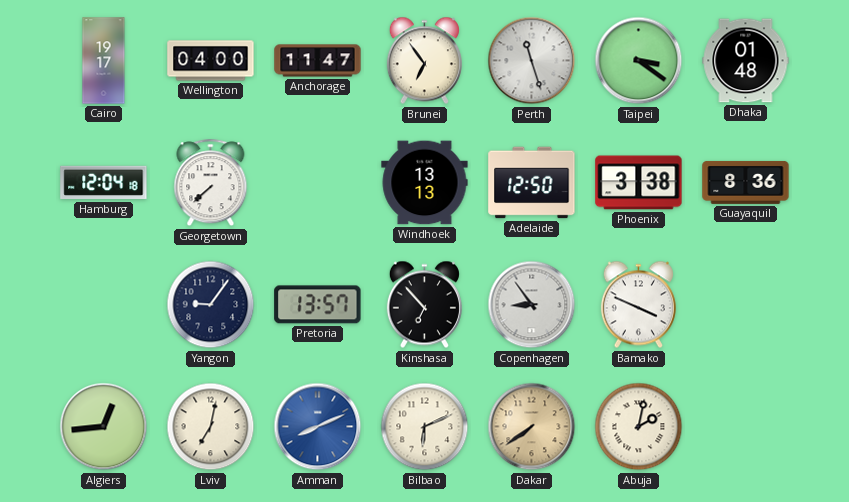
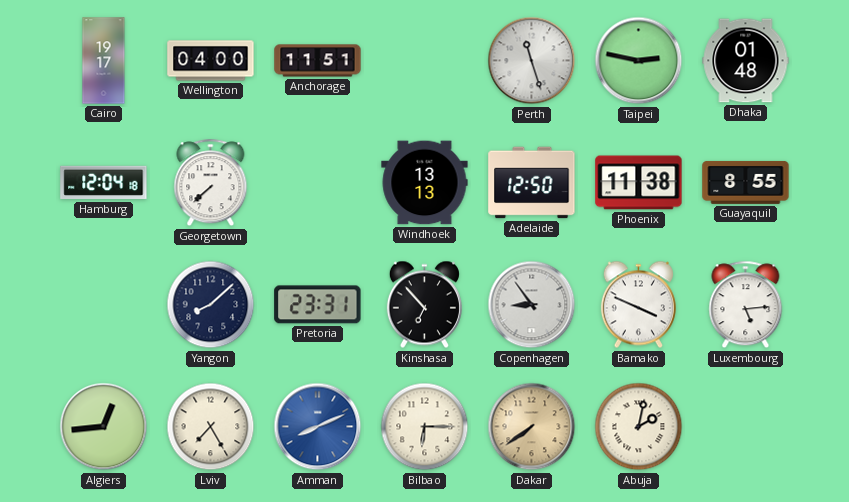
Anchorage: 11:47 -> 11:51 (318, 61)
Brunei: 6:54 -> none (424, 61)
Taipei: 3:21 -> 2:47 (639, 61)
Phoenix: 3:38 -> 11:38 (639, 183)
Guayaquil: 8:36 -> 8:55 (746, 182)
Yangon: 9:06 -> 8:08 (211, 305)
Pretoria: 13:57 -> 23:31 (318, 305)
Luxembourg: none -> 5:14 (746, 305)
Lviv: 7:02 -> 7:25 (211, 427)
Bilbao: 6:11 -> 6:15 (425, 427)
